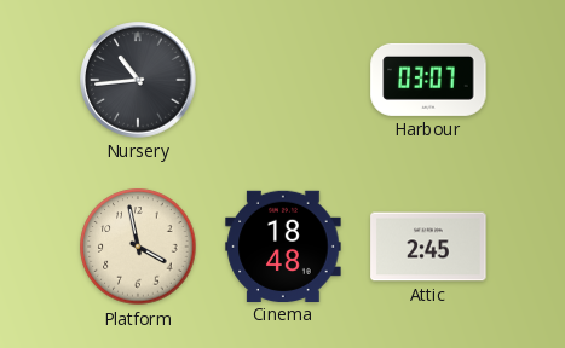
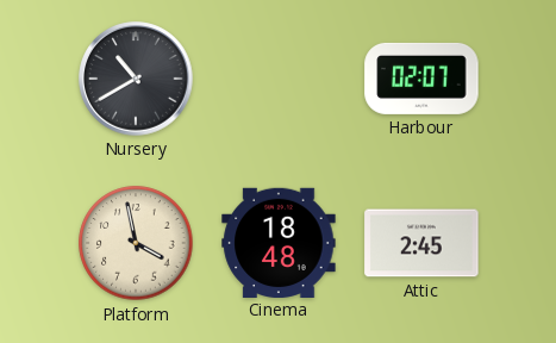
Nursery: 10:44 -> 10:40 (136, 79)
Harbour: 03:07 -> 02:07 (421, 79)
